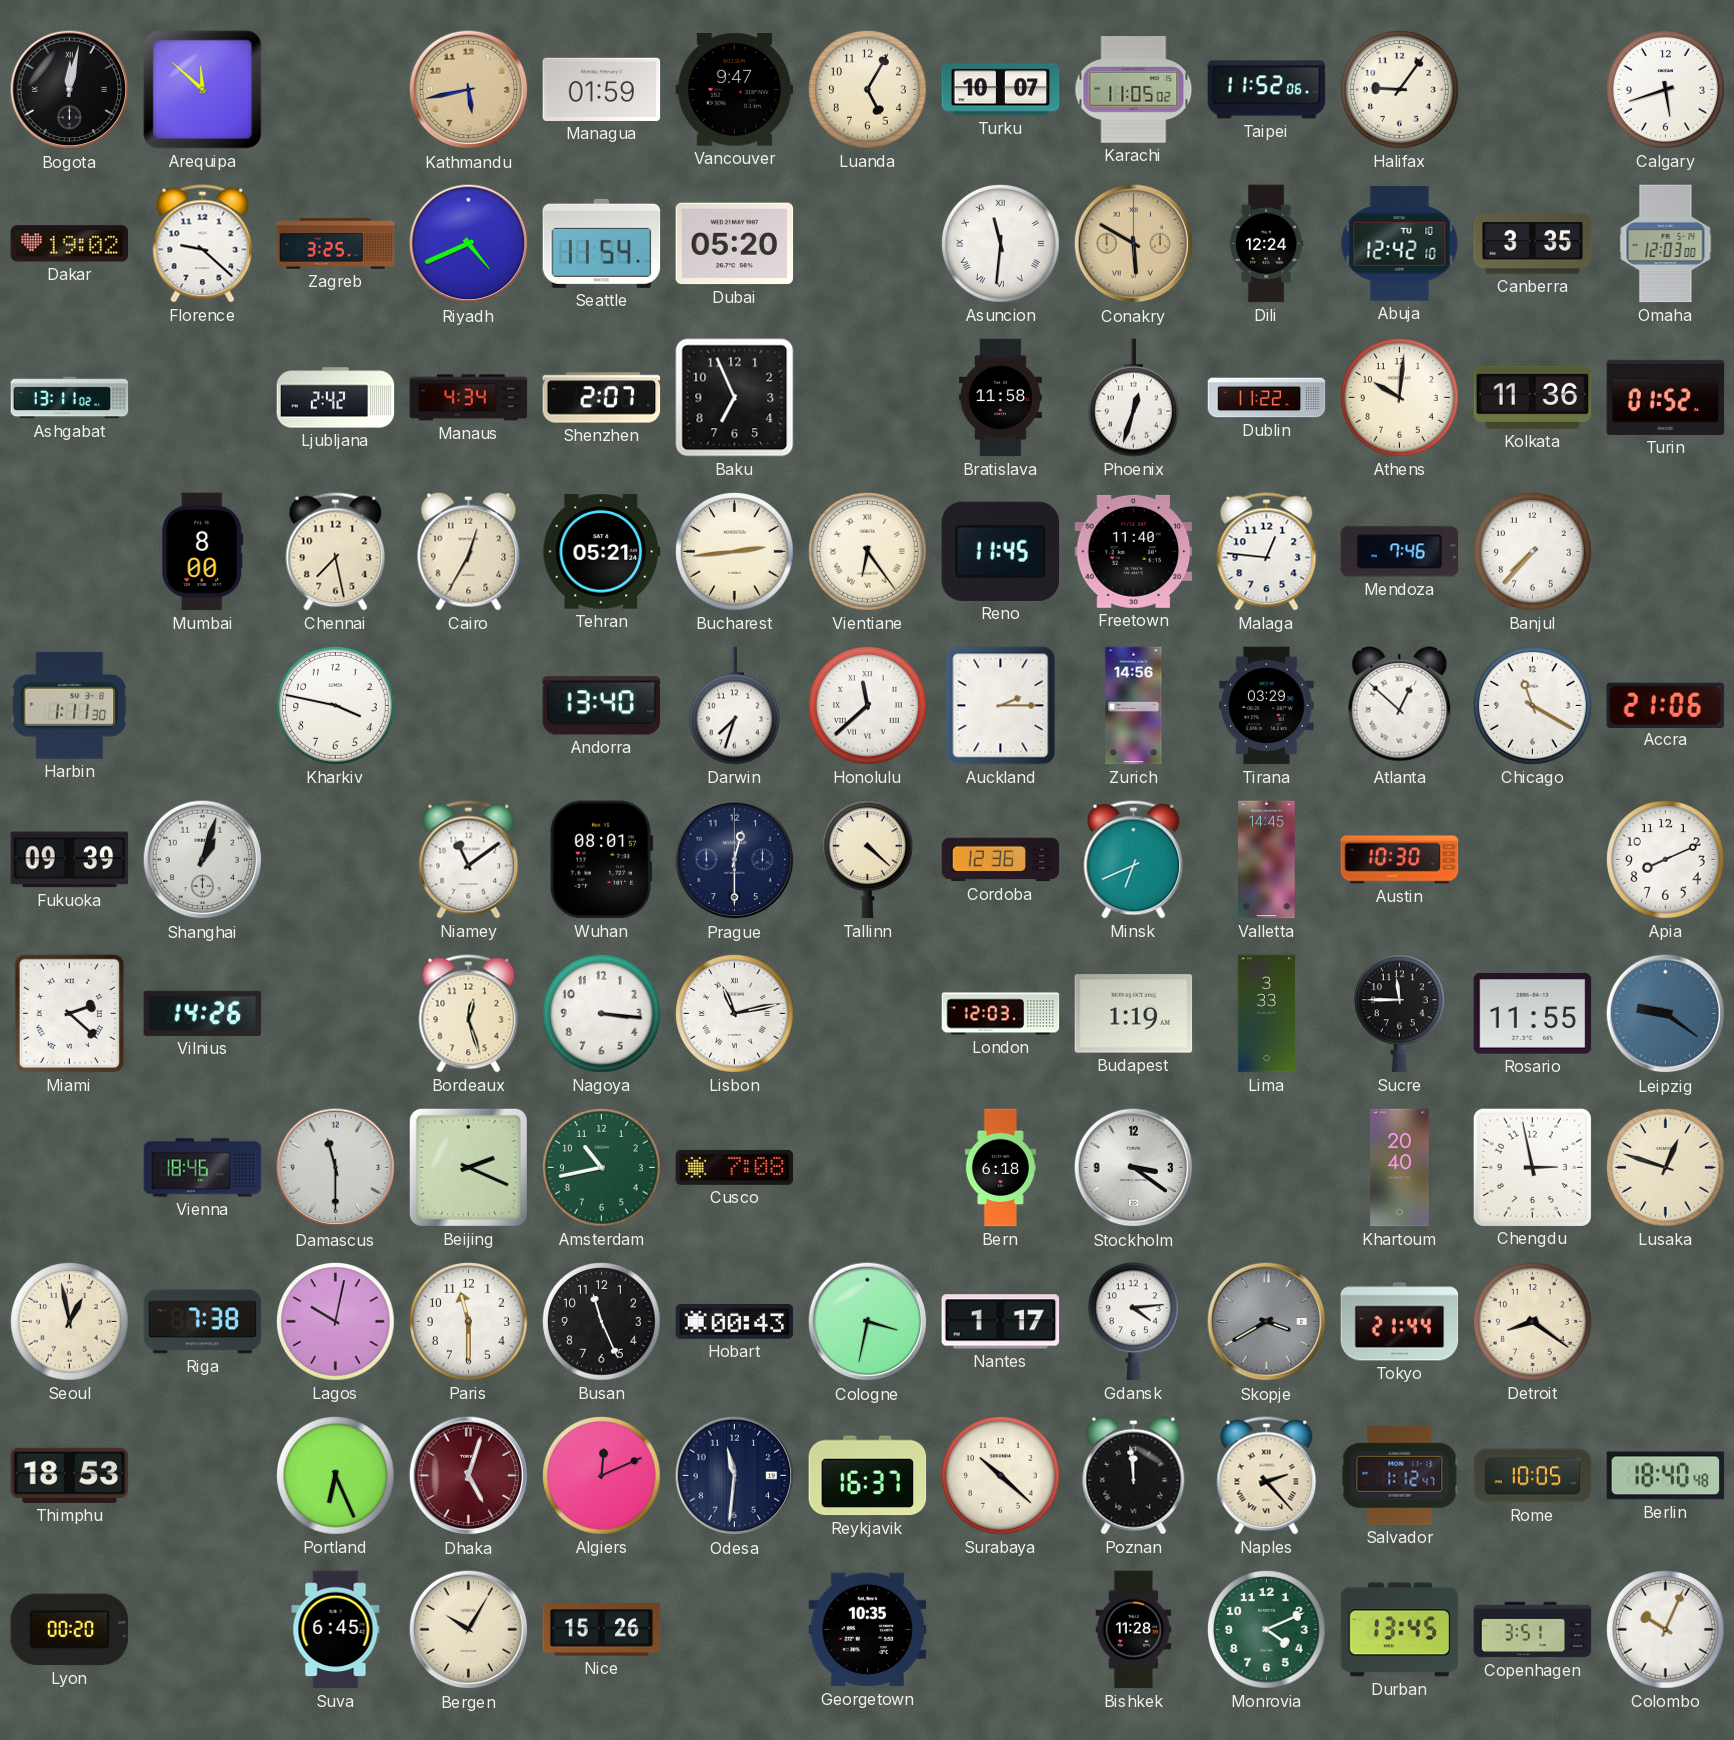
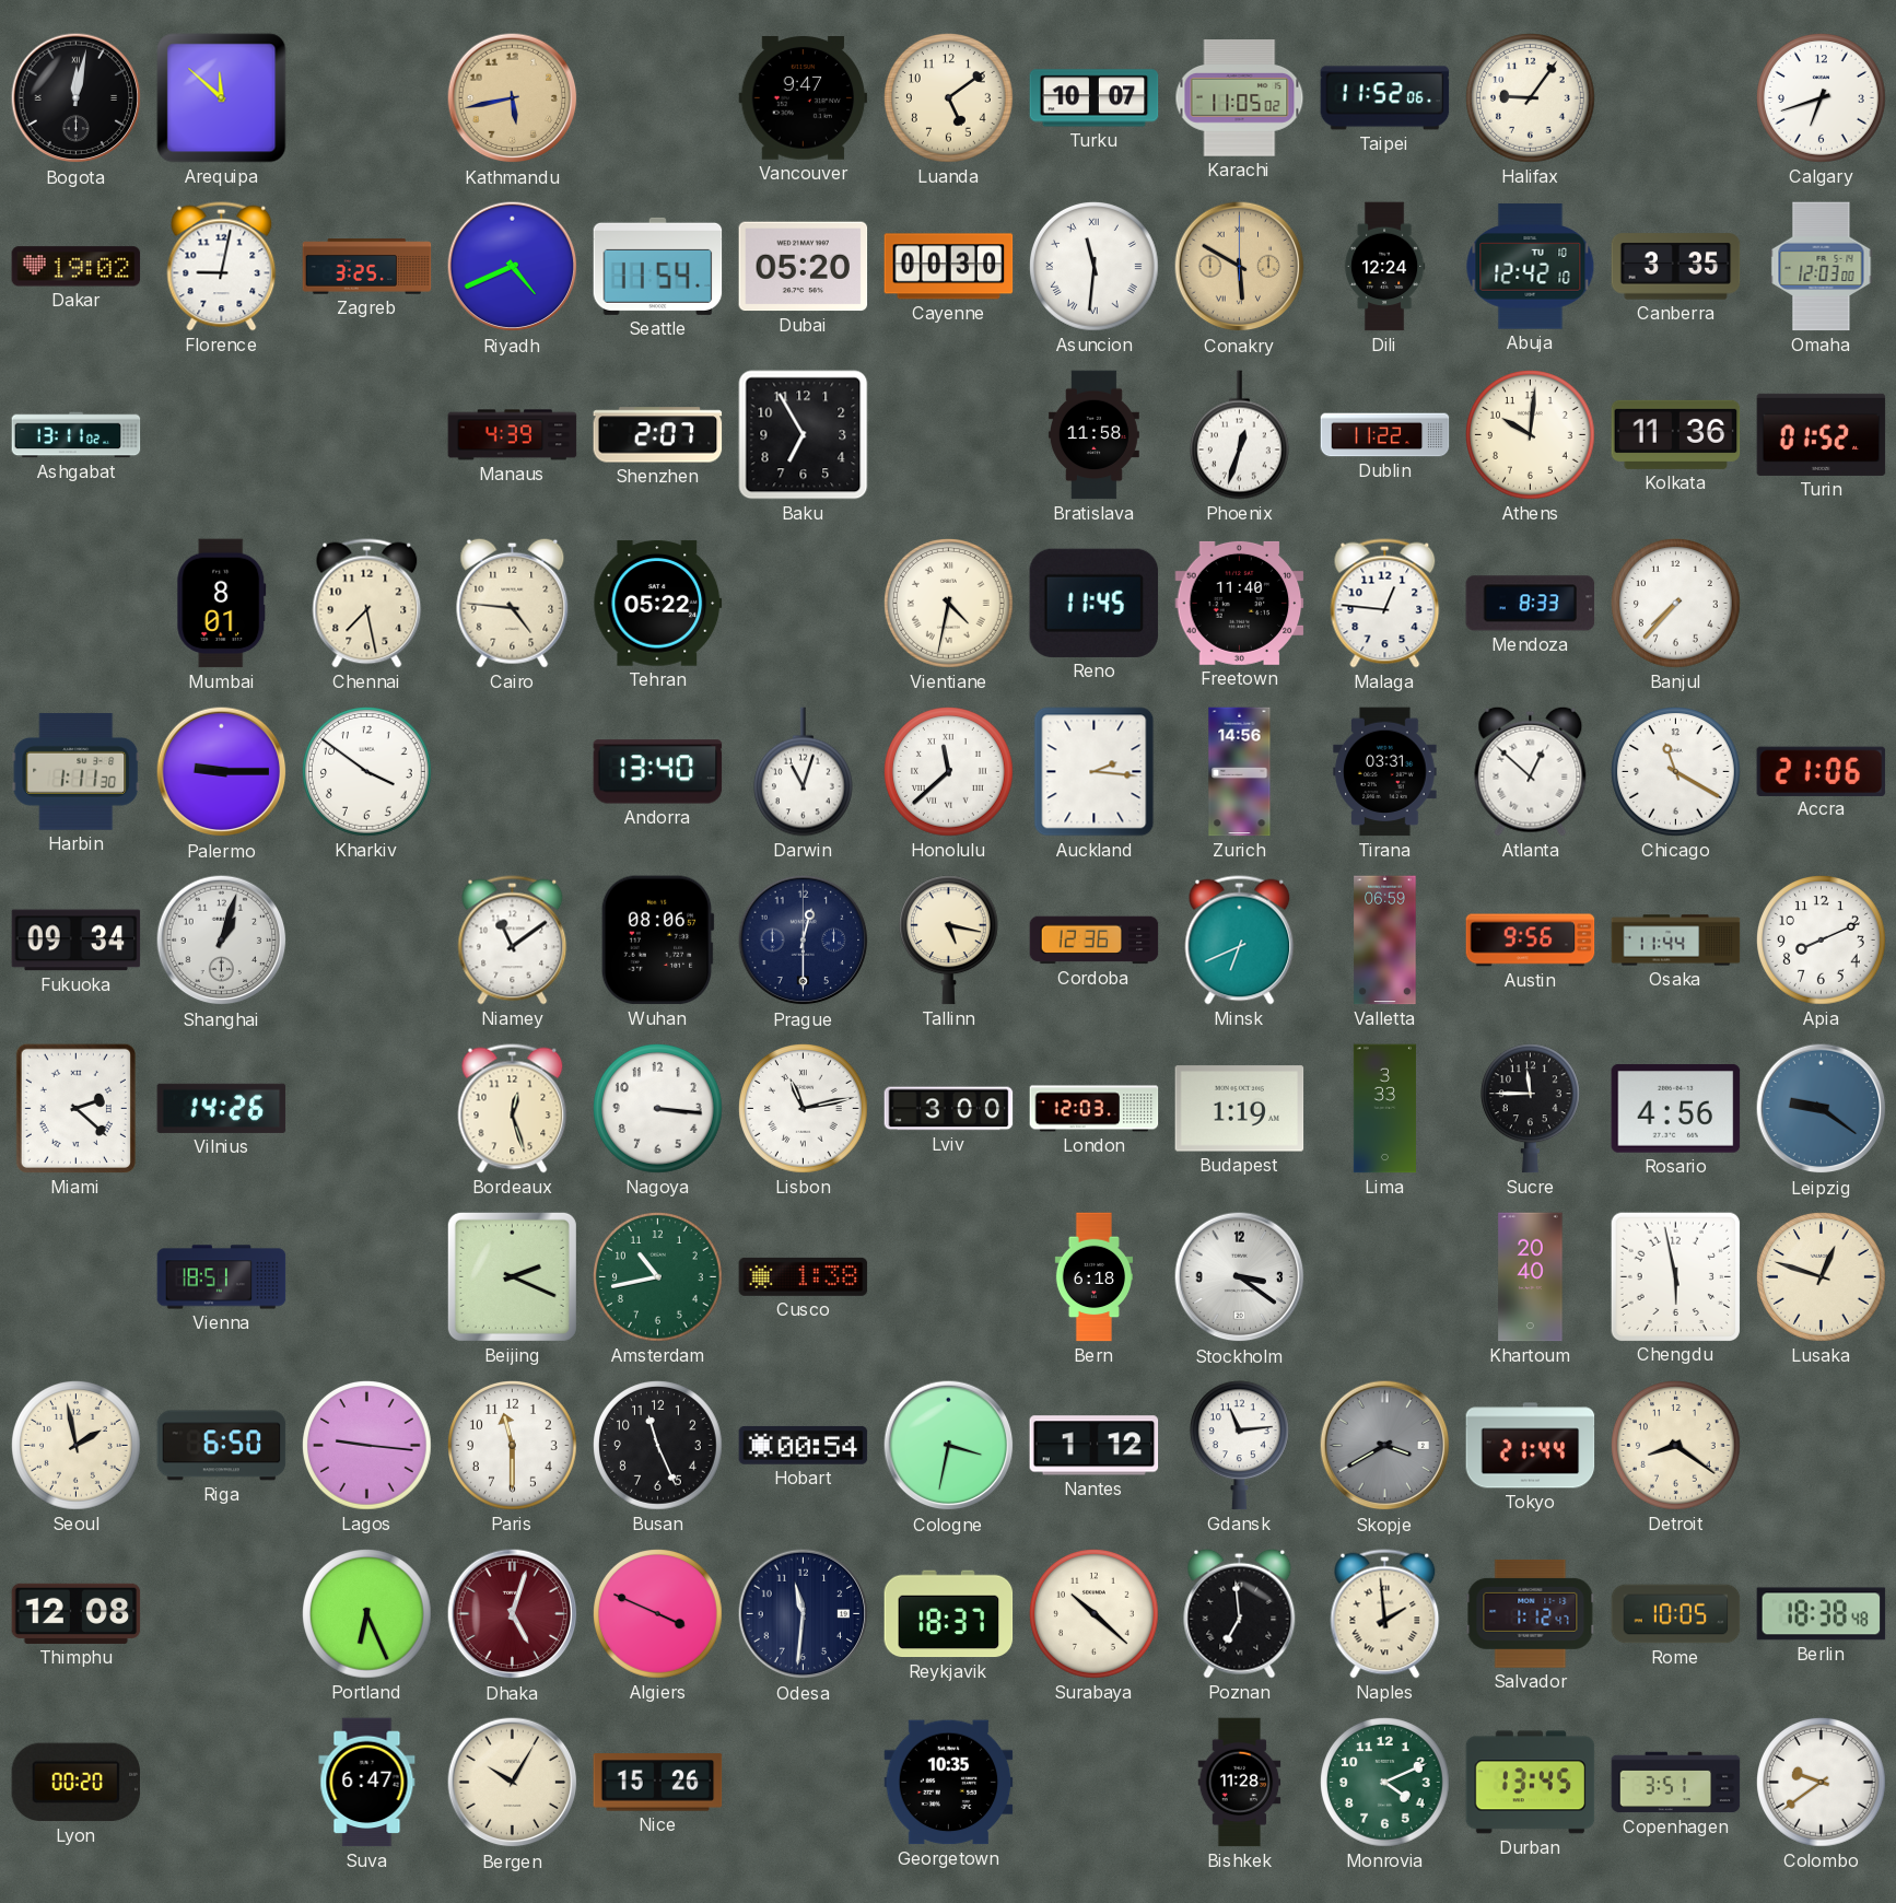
Managua: 01:59 -> none (602, 89)
Luanda: 5:05 -> 5:09 (949, 98)
Calgary: 5:42 -> 6:42 (1822, 98)
Florence: 9:22 -> 9:02 (222, 267)
Cayenne: none -> 00:30 (949, 267)
Ljubljana: 2:42 -> none (336, 398)
Manaus: 4:34 -> 4:39 (513, 435)
Baku: 6:56 -> 6:55 (804, 435)
Mumbai: 8:00 -> 8:01 (222, 604)
Cairo: 12:35 -> 4:46 (513, 603)
Tehran: 05:21 -> 05:22 (658, 604)
Bucharest: 2:44 -> none (735, 552)
Vientiane: 6:24 -> 4:32 (949, 604)
Mendoza: 7:46 -> 8:33 (1531, 604)
Palermo: none -> 9:15 (222, 772)
Kharkiv: 3:47 -> 3:51 (367, 772)
Darwin: 7:33 -> 11:03 (803, 772)
Auckland: 2:15 -> 2:16 (1095, 772)
Tirana: 03:29 -> 03:31 (1385, 772)
Fukuoka: 09:39 -> 09:34 (77, 941)
Wuhan: 08:01 -> 08:06 (657, 941)
Tallinn: 4:22 -> 5:17 (948, 941)
Valletta: 14:45 -> 06:59 (1385, 941)
Austin: 10:30 -> 9:56 (1531, 941)
Osaka: none -> 11:44 (1676, 941)
Lviv: none -> 3:00 (949, 1109)
Rosario: 11:55 -> 4:56 (1676, 1109)
Vienna: 18:46 -> 18:51 (222, 1277)
Damascus: 11:30 -> none (336, 1168)
Cusco: 7:08 -> 1:38 (804, 1276)
Chengdu: 2:58 -> 5:58 (1675, 1276)
Seoul: 12:58 -> 1:58 (77, 1446)
Riga: 7:38 -> 6:50 (222, 1446)
Lagos: 10:02 -> 9:16 (367, 1446)
Hobart: 00:43 -> 00:54 (804, 1445)
Nantes: 1:17 -> 1:12 (1095, 1446)
Gdansk: 4:14 -> 11:14 (1239, 1446)
Thimphu: 18:53 -> 12:08 (77, 1613)
Algiers: 12:11 -> 3:49 (658, 1614)
Reykjavik: 16:37 -> 18:37 (949, 1614)
Poznan: 11:59 -> 6:59 (1240, 1613)
Naples: 2:23 -> 1:59 (1385, 1614)
Berlin: 18:40 -> 18:38 (1822, 1614)
Suva: 6:45 -> 6:47 (367, 1783)
Colombo: 10:04 -> 9:39 (1822, 1783)
